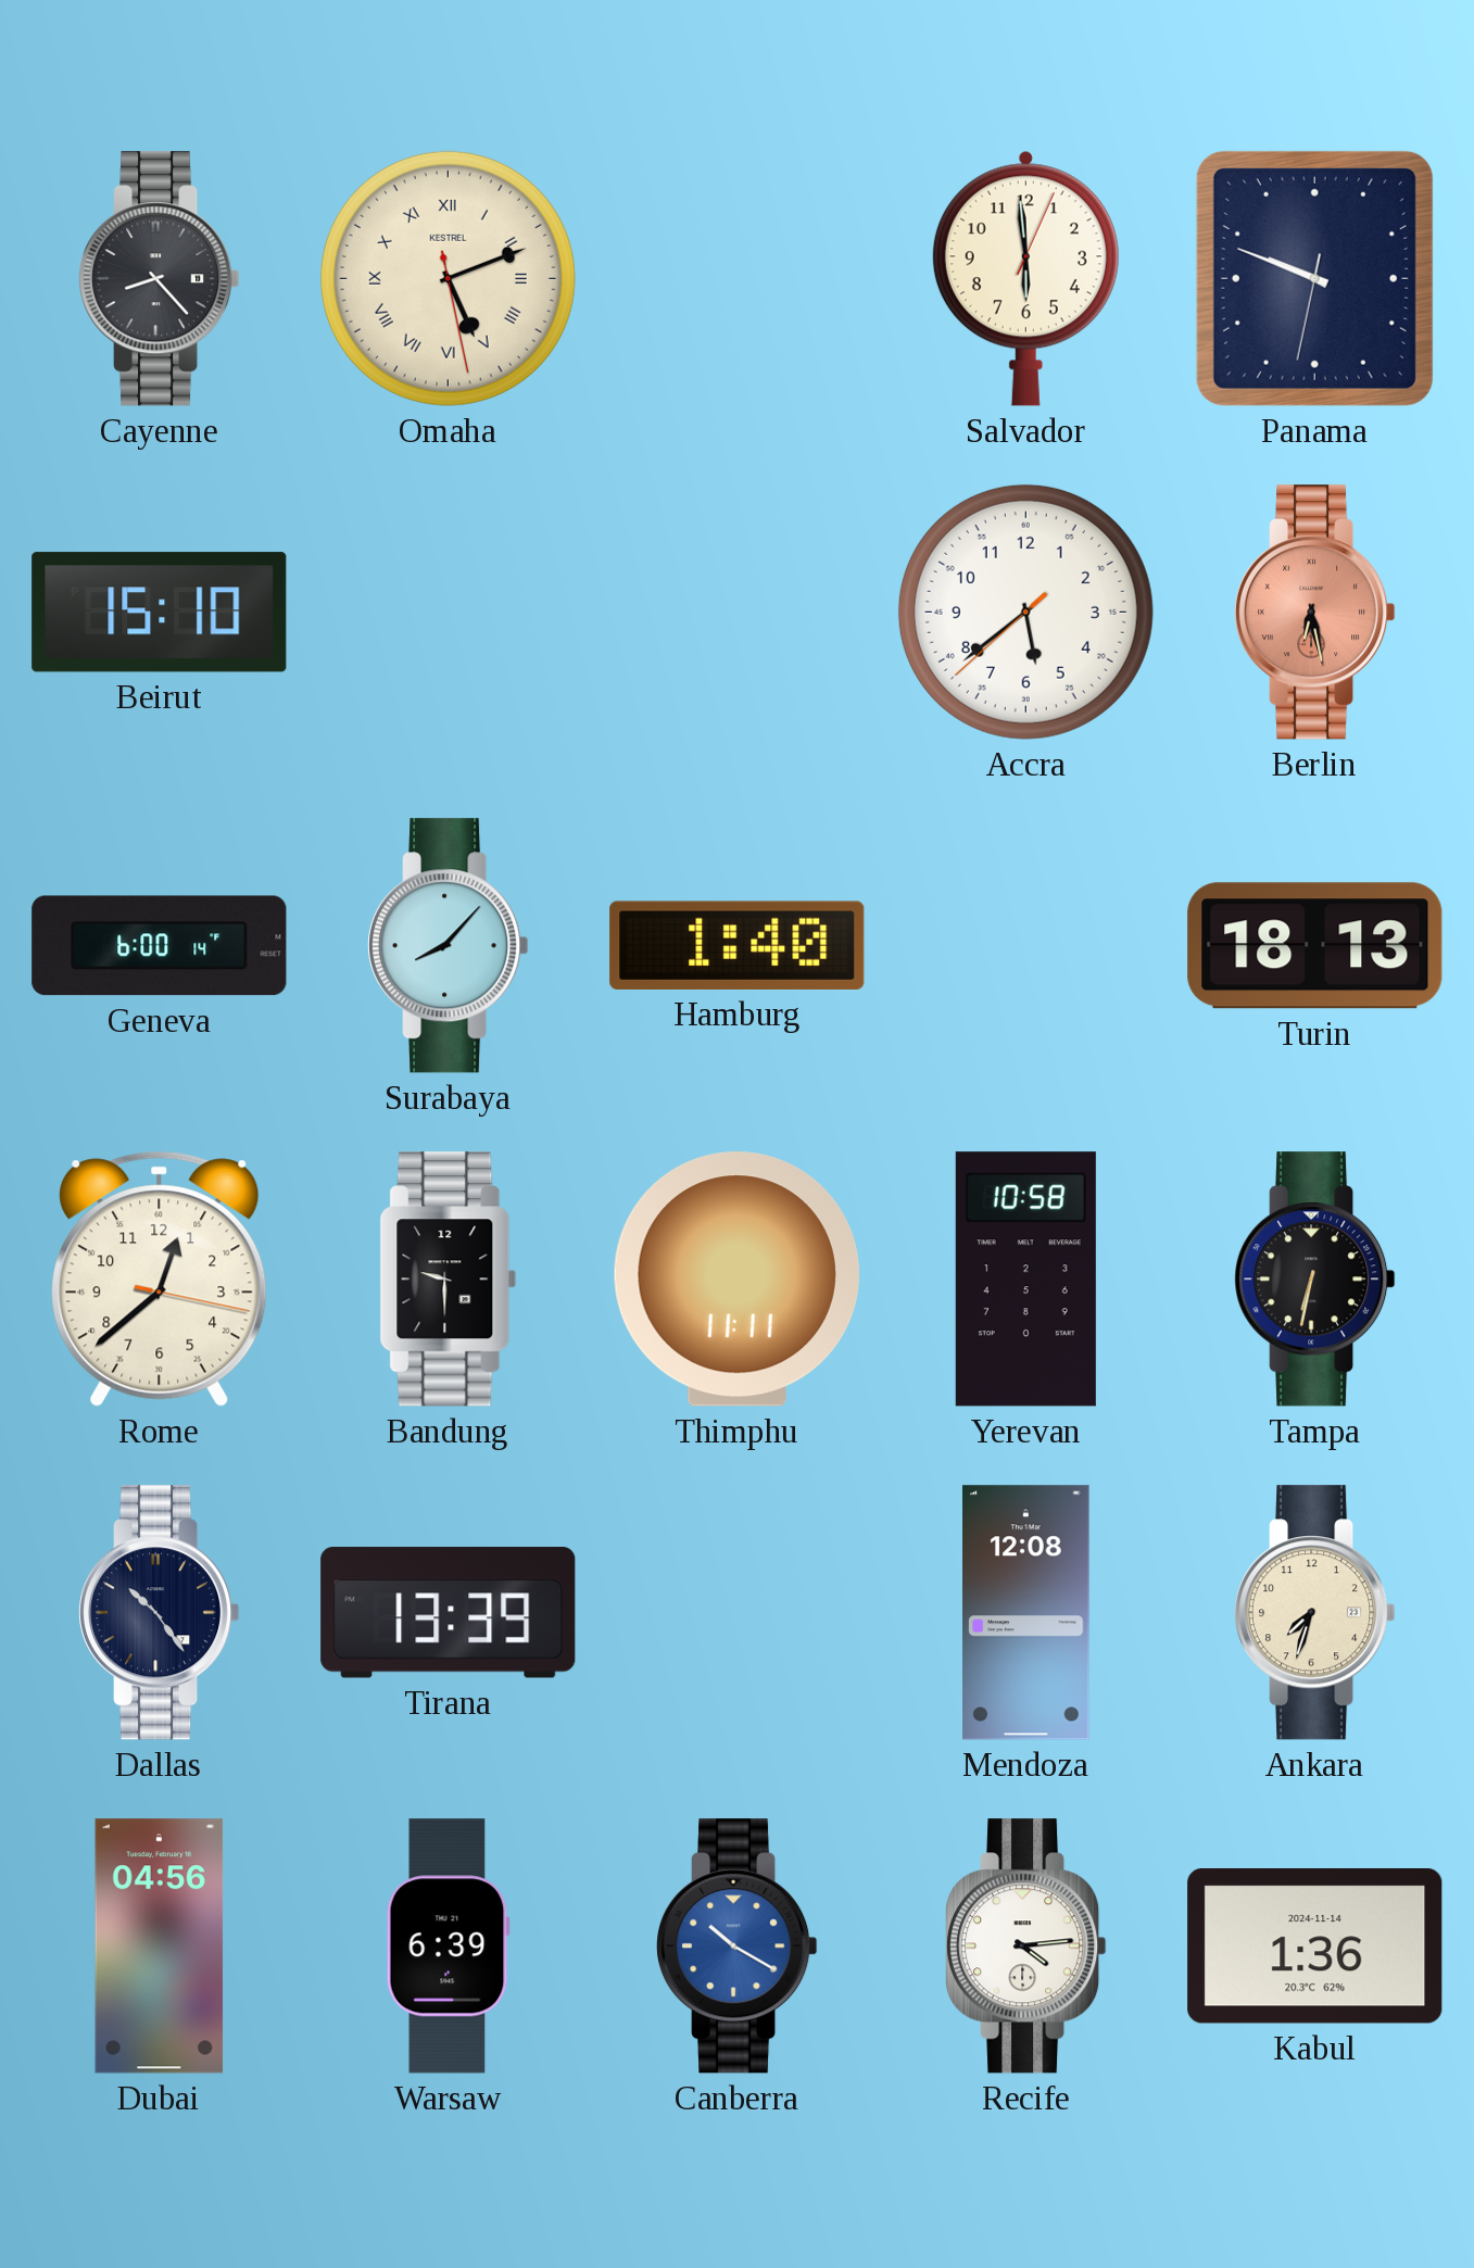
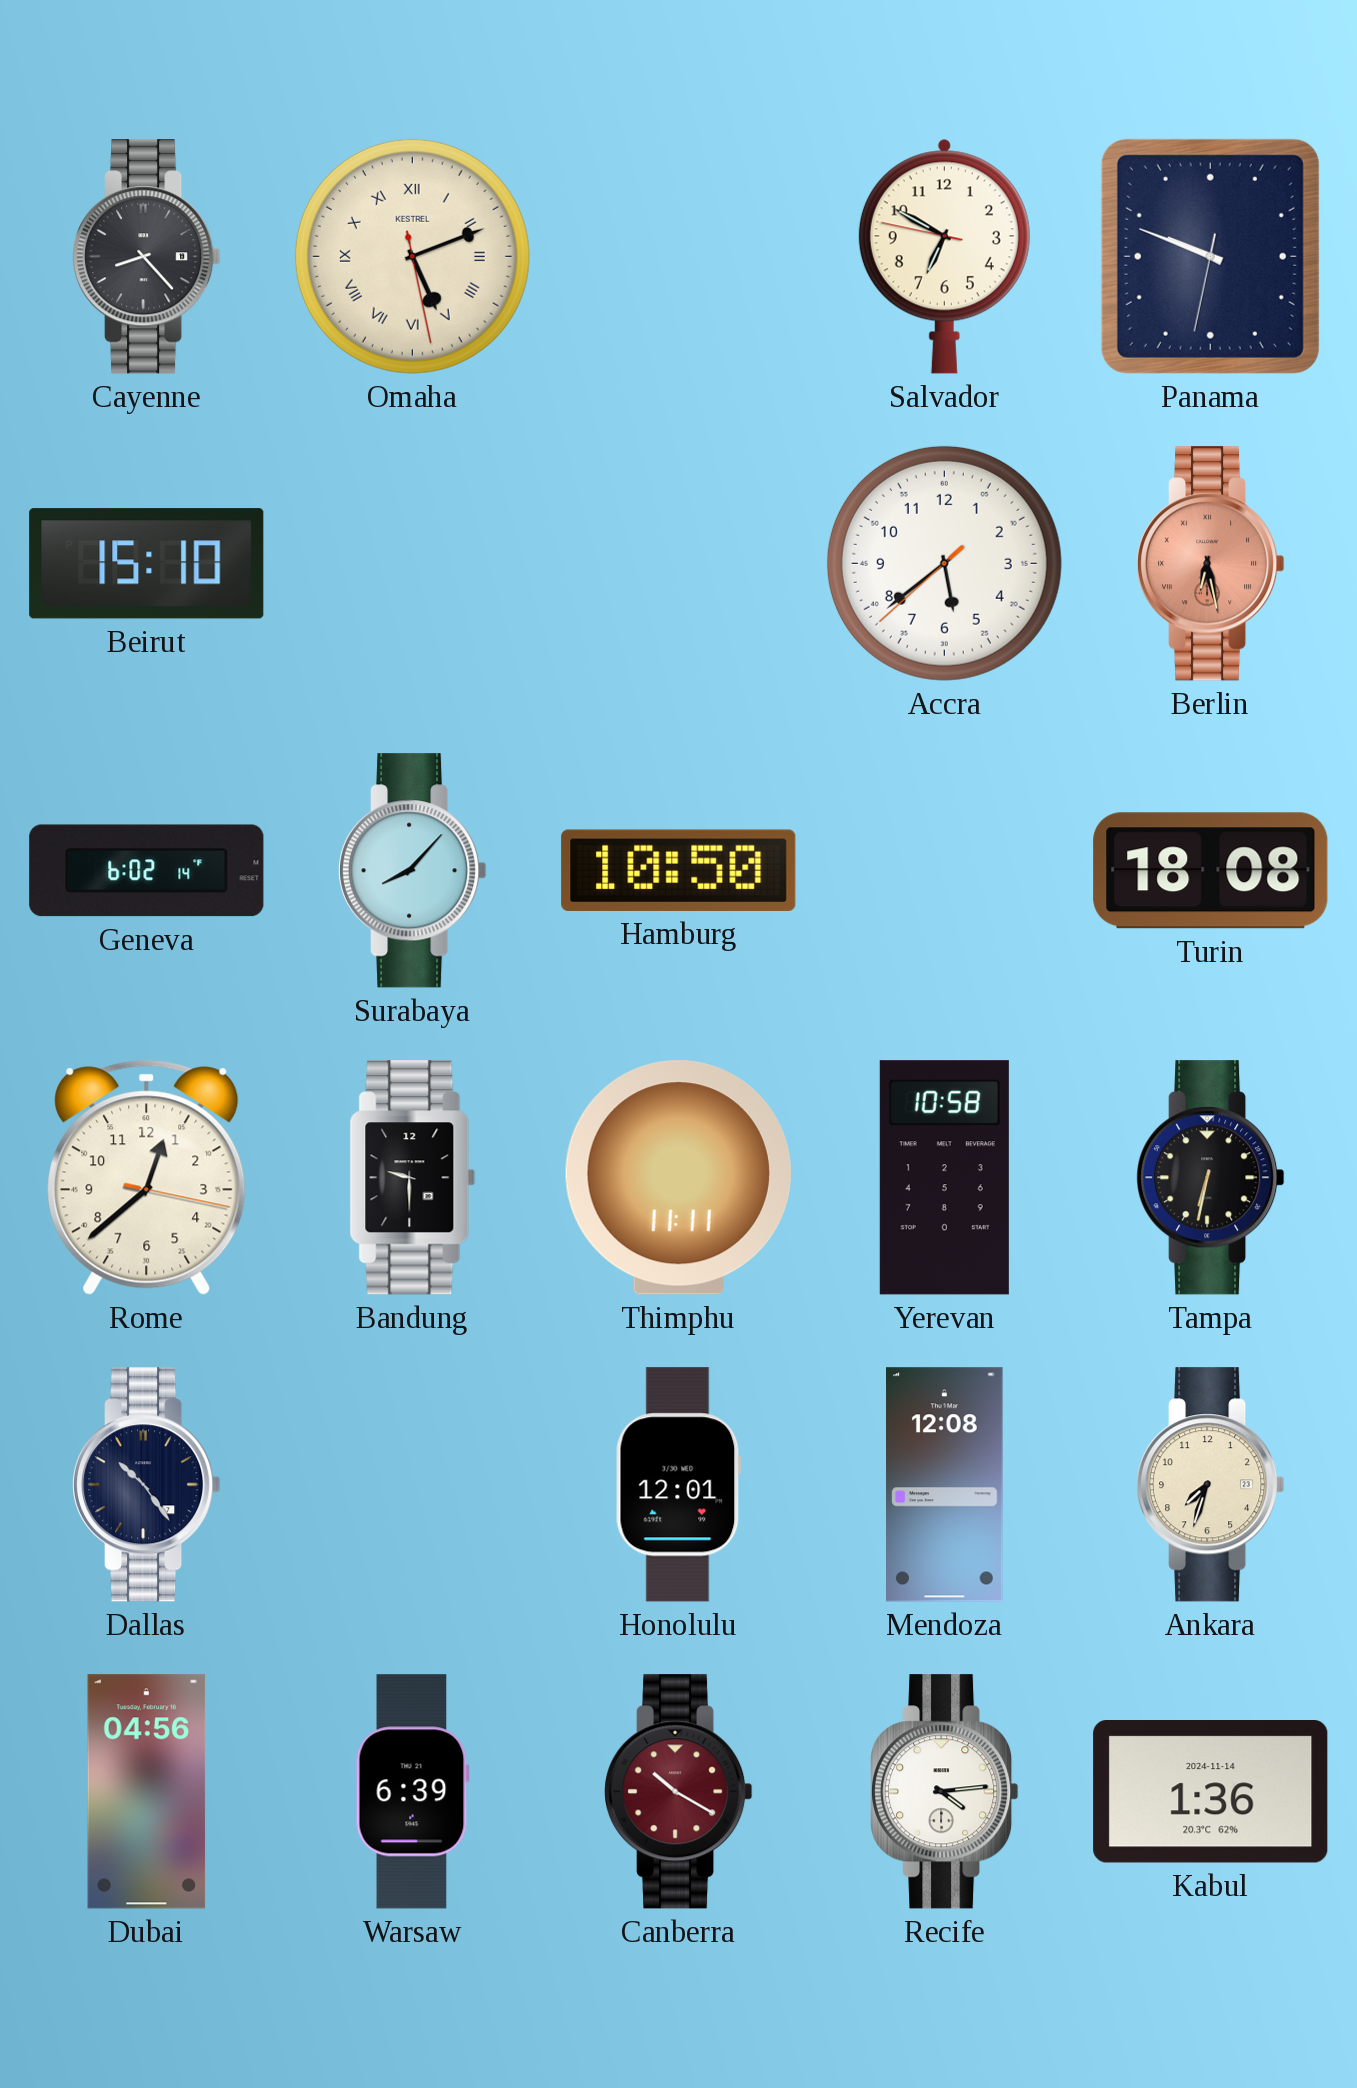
Salvador: 5:59 -> 6:49 (944, 256)
Geneva: 6:00 -> 6:02 (147, 871)
Hamburg: 1:40 -> 10:50 (679, 870)
Turin: 18:13 -> 18:08 (1211, 871)
Tirana: 13:39 -> none (449, 1613)
Honolulu: none -> 12:01 (678, 1485)
Canberra dial: blue -> burgundy (679, 1792)
